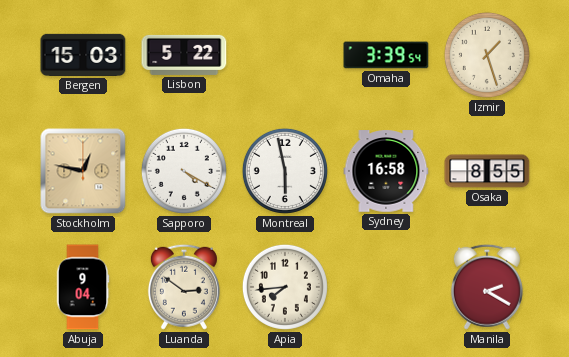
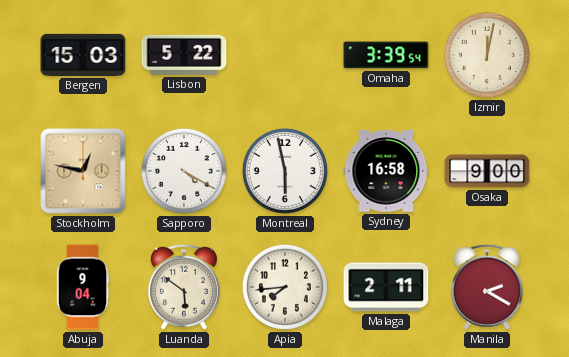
Izmir: 1:27 -> 12:02 (487, 55)
Osaka: 8:55 -> 9:00 (487, 171)
Luanda: 2:51 -> 5:51 (184, 287)
Malaga: none -> 2:11 (386, 287)
